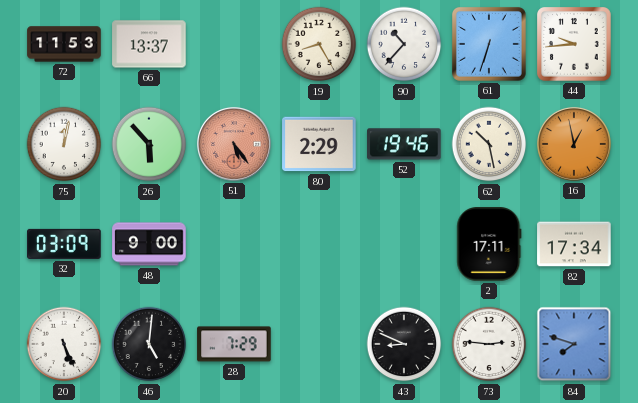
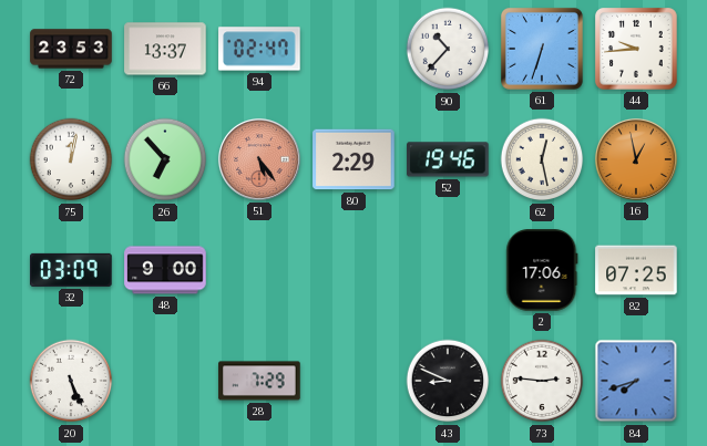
72: 11:53 -> 23:53 (71, 49)
94: none -> 02:47 (259, 49)
19: 8:25 -> none (319, 44)
26: 5:53 -> 6:53 (165, 159)
62: 10:28 -> 12:28 (542, 159)
2: 17:11 -> 17:06 (542, 270)
82: 17:34 -> 07:25 (636, 270)
46: 5:01 -> none (149, 344)
84: 7:48 -> 7:42 (636, 381)
